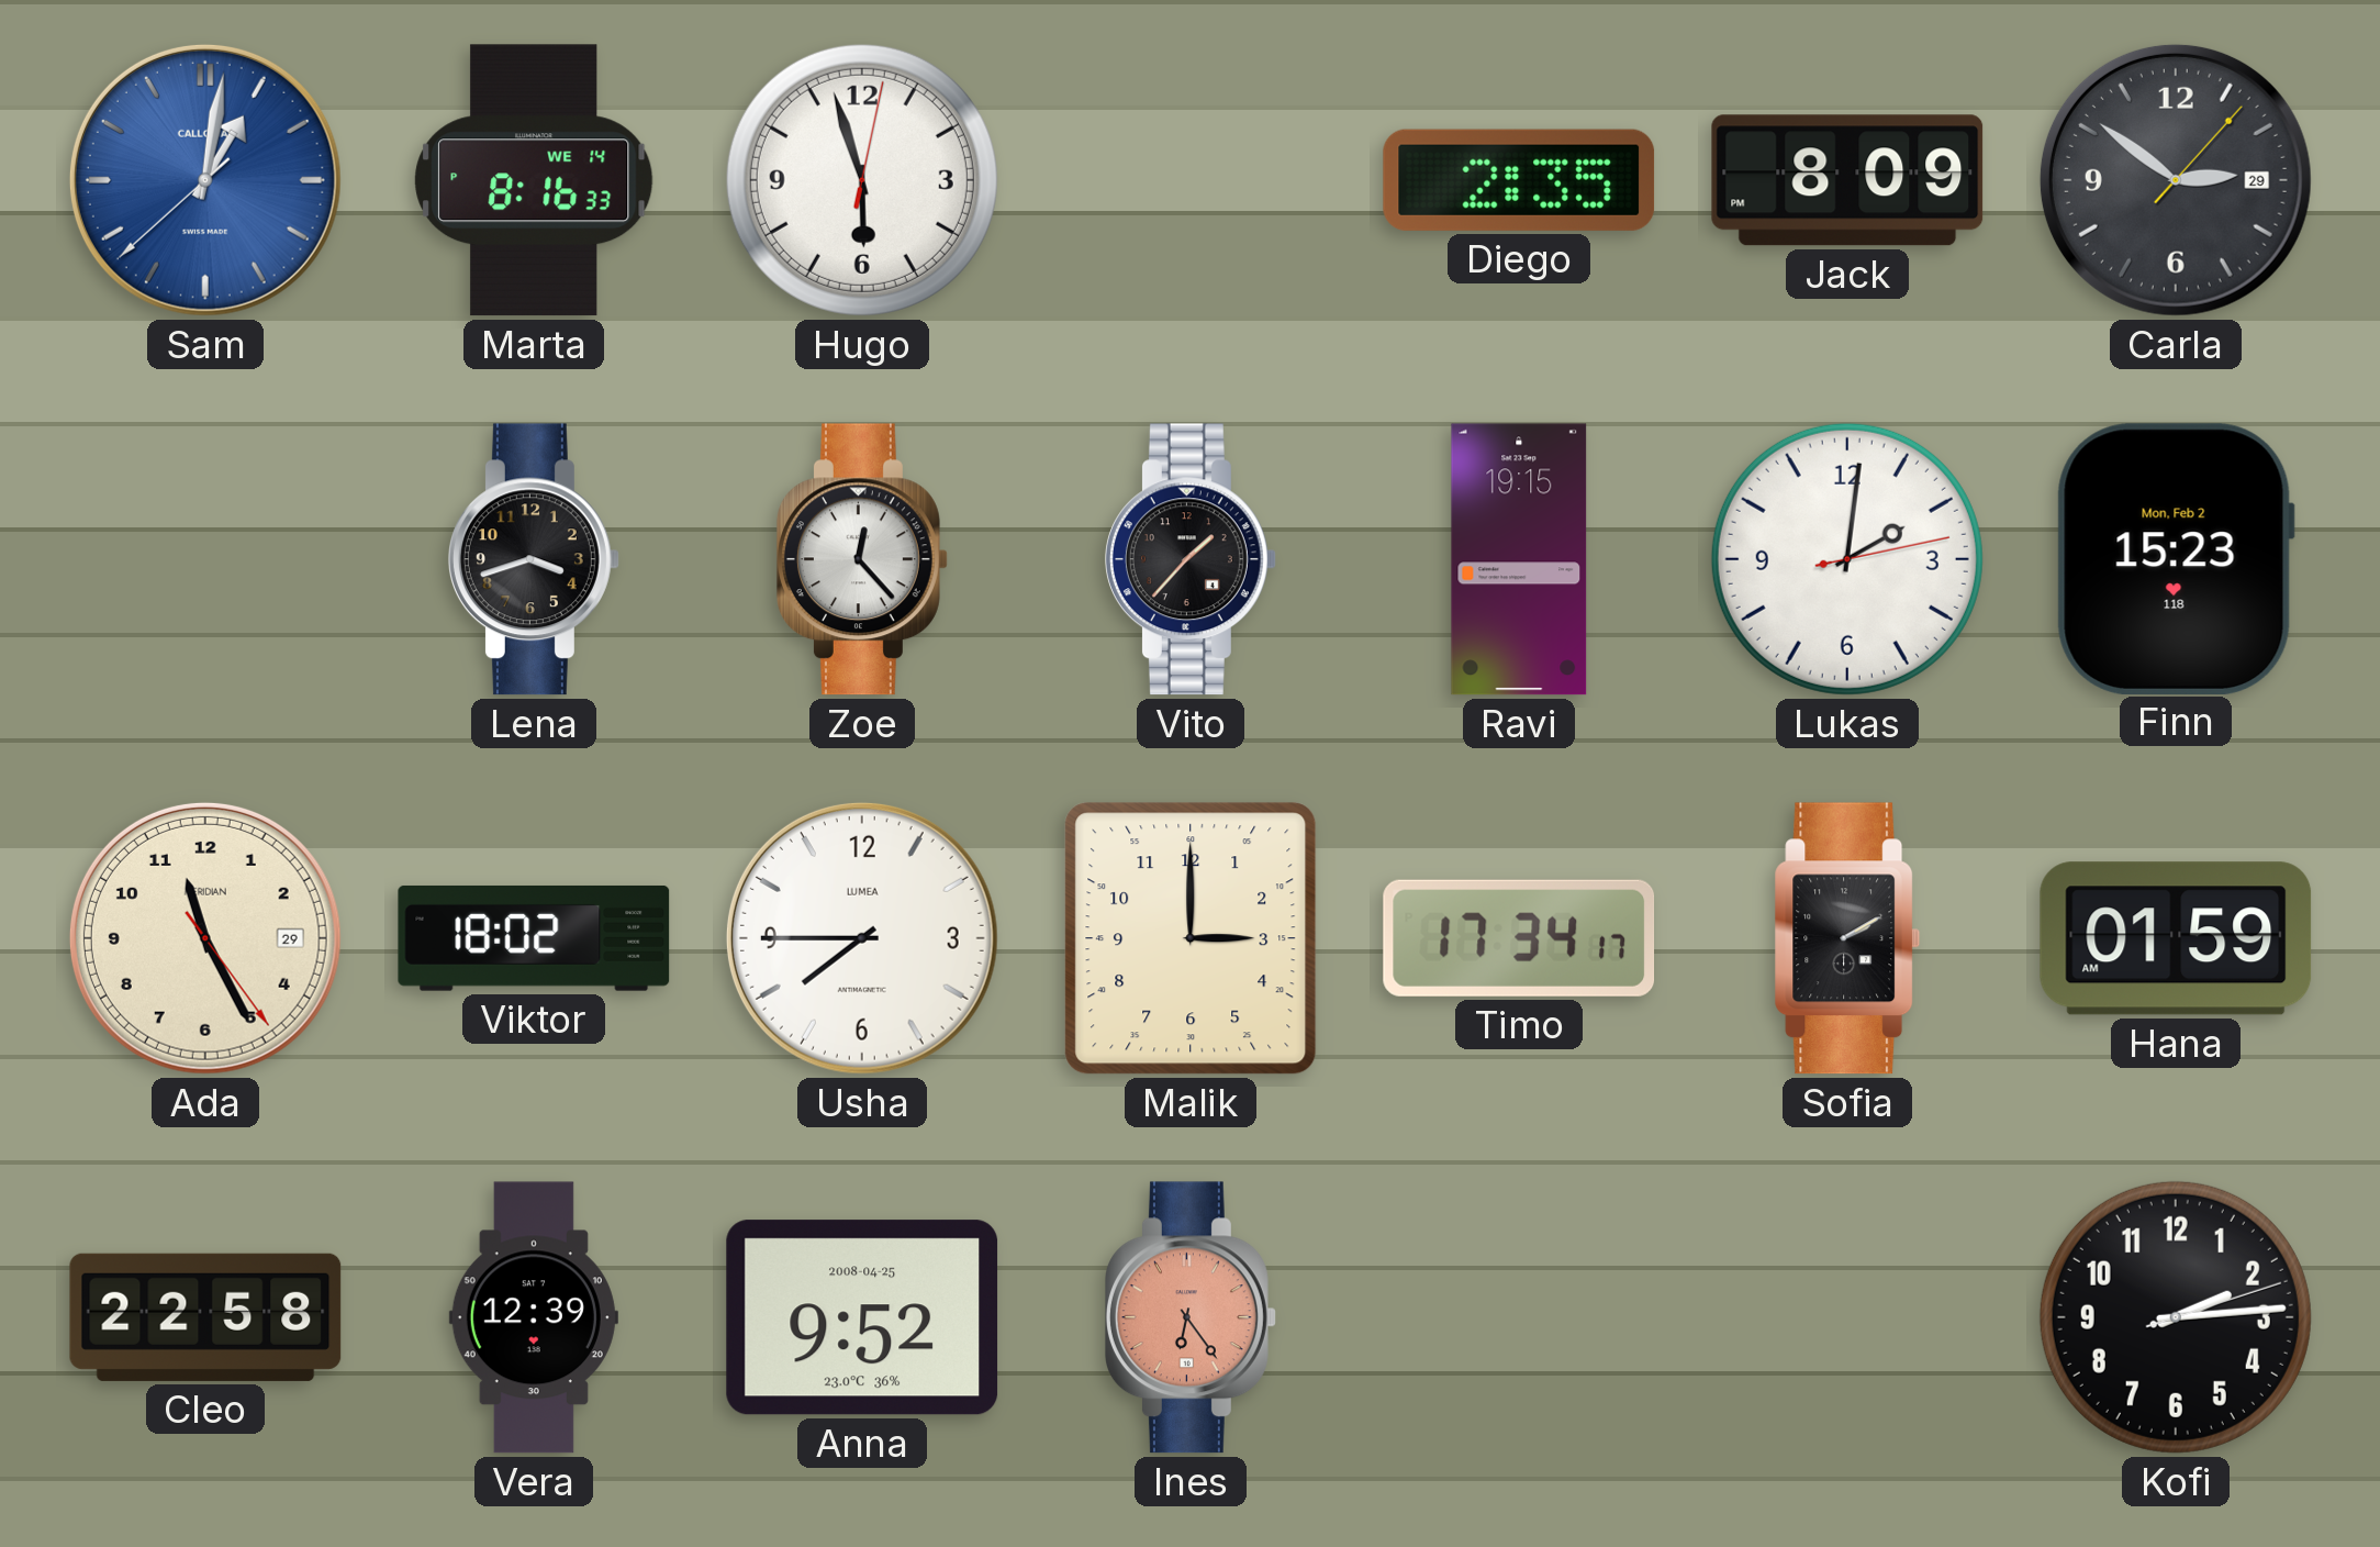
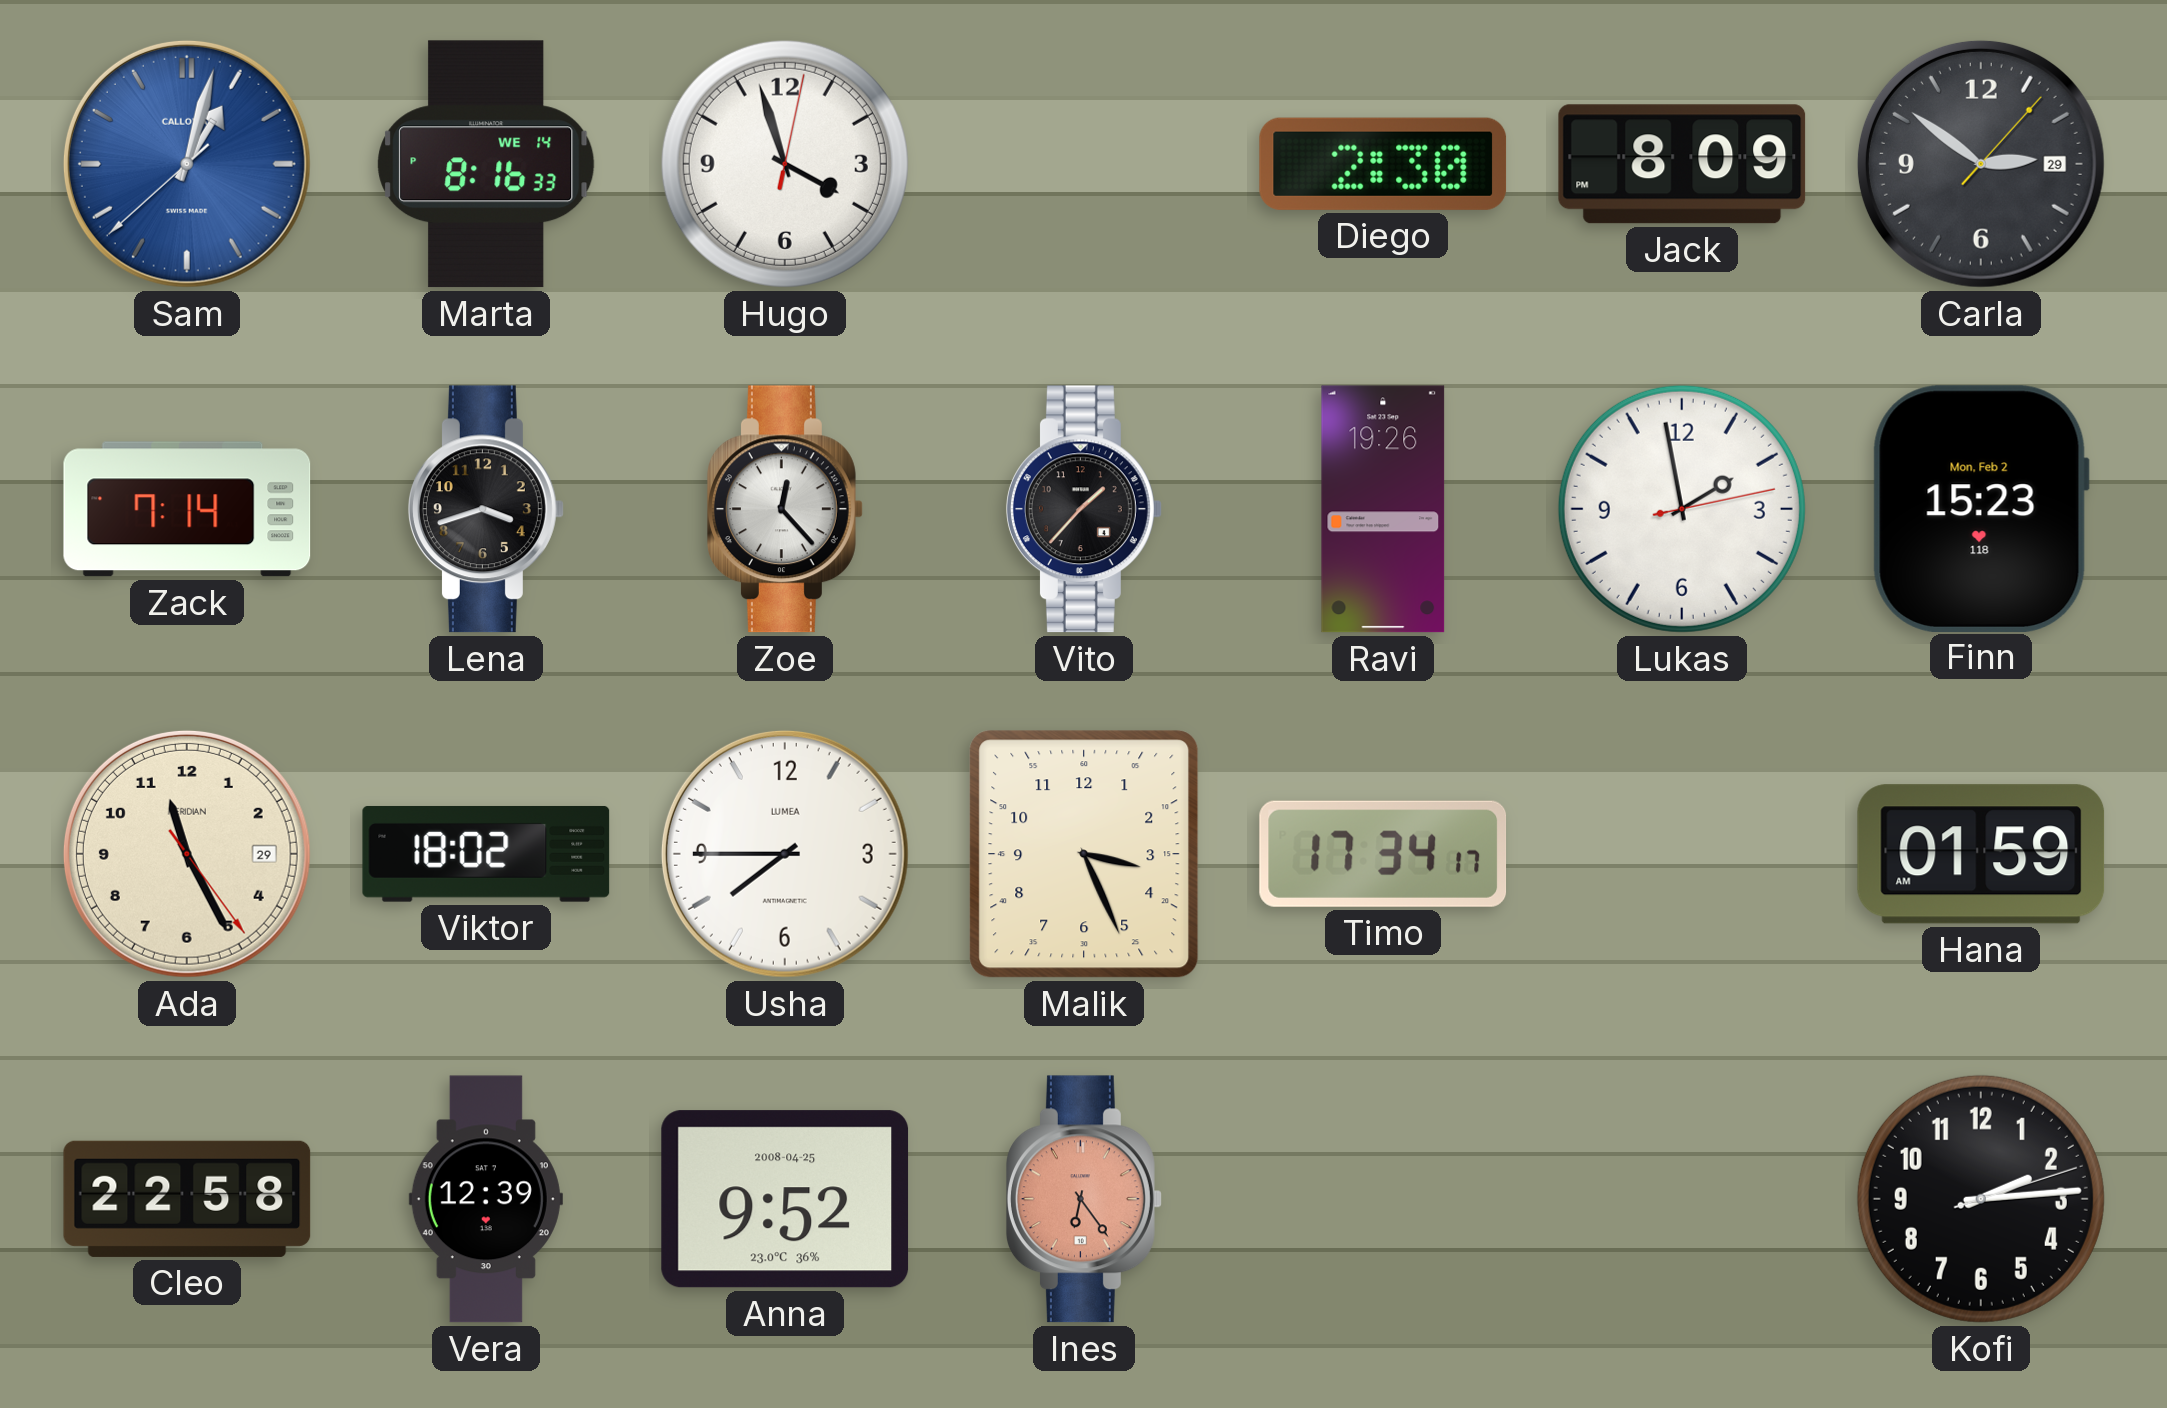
Sam: 1:01 -> 1:02 (187, 164)
Hugo: 5:57 -> 3:57 (785, 164)
Diego: 2:35 -> 2:30 (1383, 164)
Zack: none -> 7:14 (187, 509)
Ravi: 19:15 -> 19:26 (1383, 509)
Lukas: 2:01 -> 1:58 (1682, 509)
Malik: 3:00 -> 3:26 (1084, 854)
Sofia: 2:10 -> none (1847, 938)
